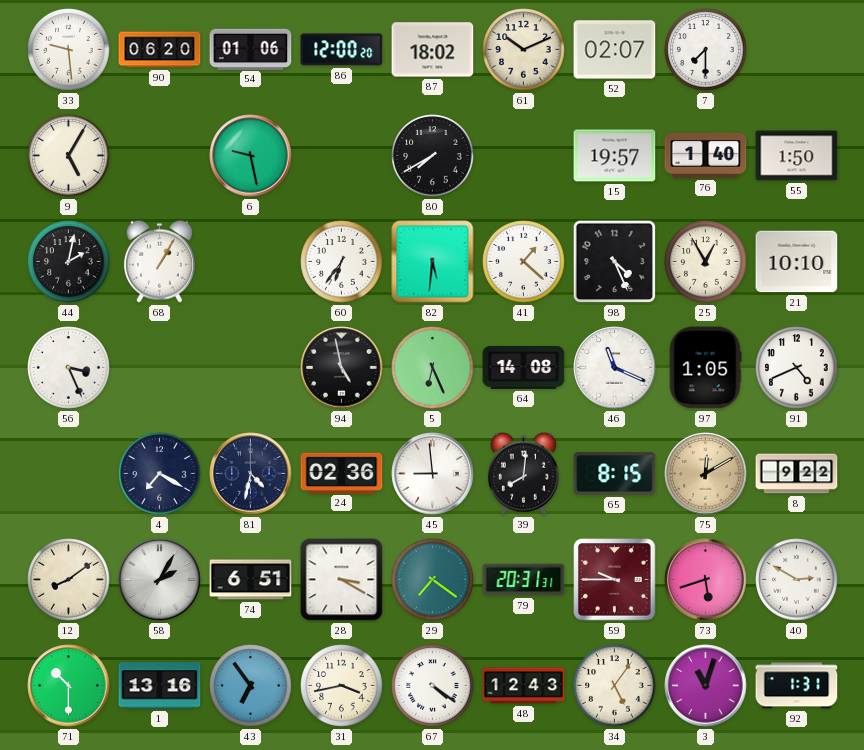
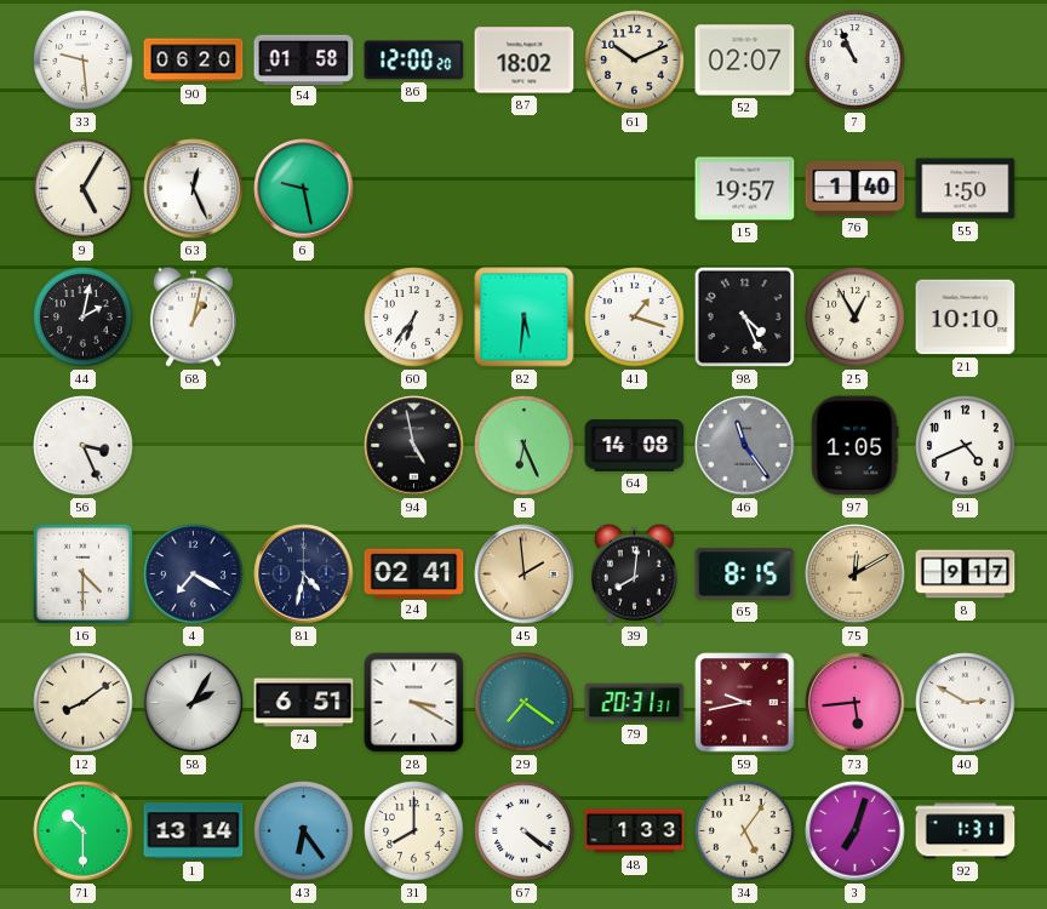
54: 01:06 -> 01:58 (304, 59)
7: 7:30 -> 10:56 (856, 61)
63: none -> 12:26 (194, 189)
80: 7:40 -> none (433, 156)
68: 1:05 -> 1:02 (193, 316)
41: 1:22 -> 1:18 (635, 318)
46: 11:19 -> 11:24 (745, 446)
46 dial: white -> grey (745, 446)
16: none -> 4:30 (84, 574)
24: 02:36 -> 02:41 (414, 573)
45: 8:59 -> 1:59 (525, 574)
45 dial: white -> champagne (525, 574)
8: 9:22 -> 9:17 (966, 574)
59: 9:45 -> 9:43 (745, 703)
73: 5:42 -> 5:44 (856, 703)
1: 13:16 -> 13:14 (194, 831)
43: 6:54 -> 6:24 (304, 831)
31: 3:43 -> 8:00 (414, 831)
48: 12:43 -> 1:33 (635, 831)
3: 11:03 -> 7:03 (856, 831)
